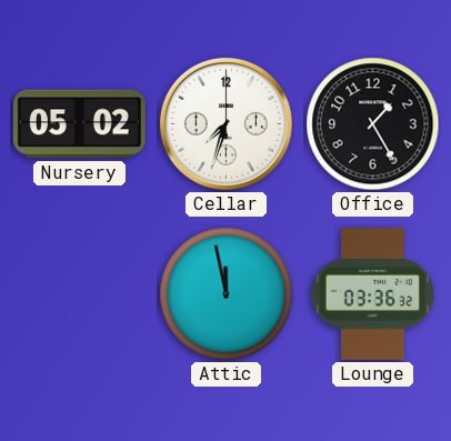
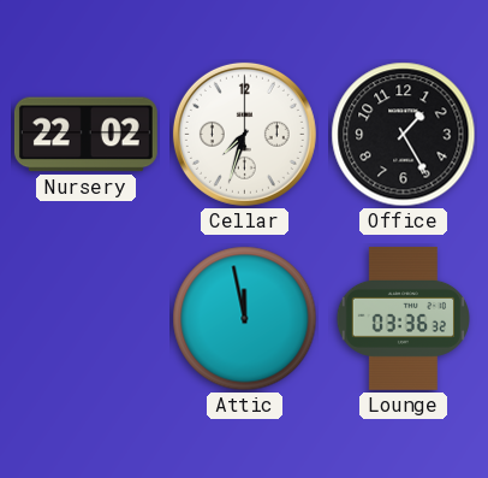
Nursery: 05:02 -> 22:02 (85, 135)
